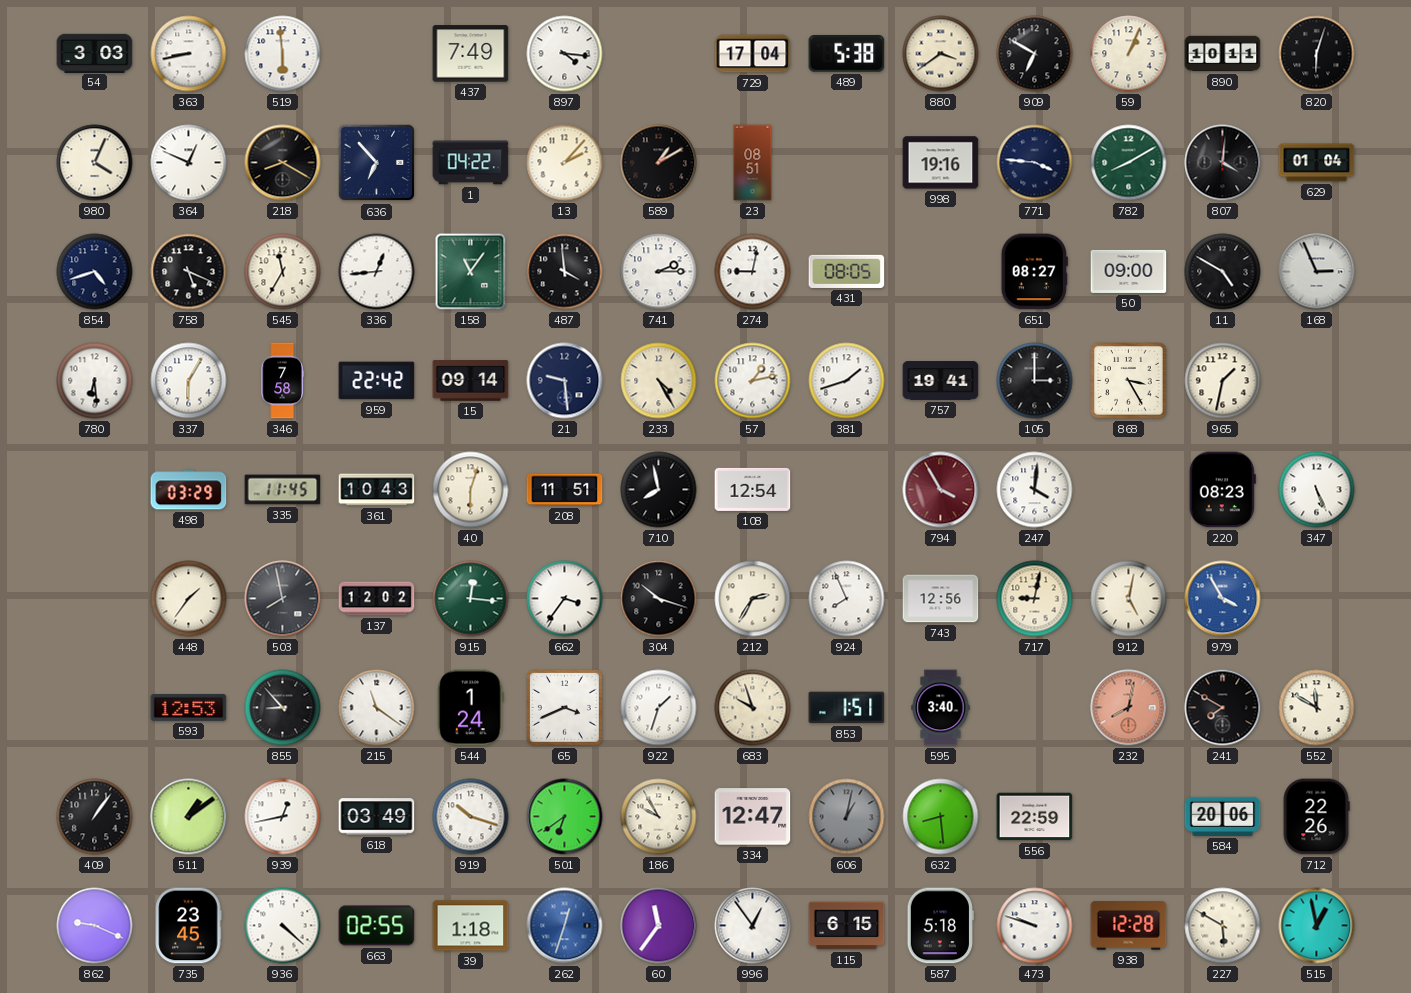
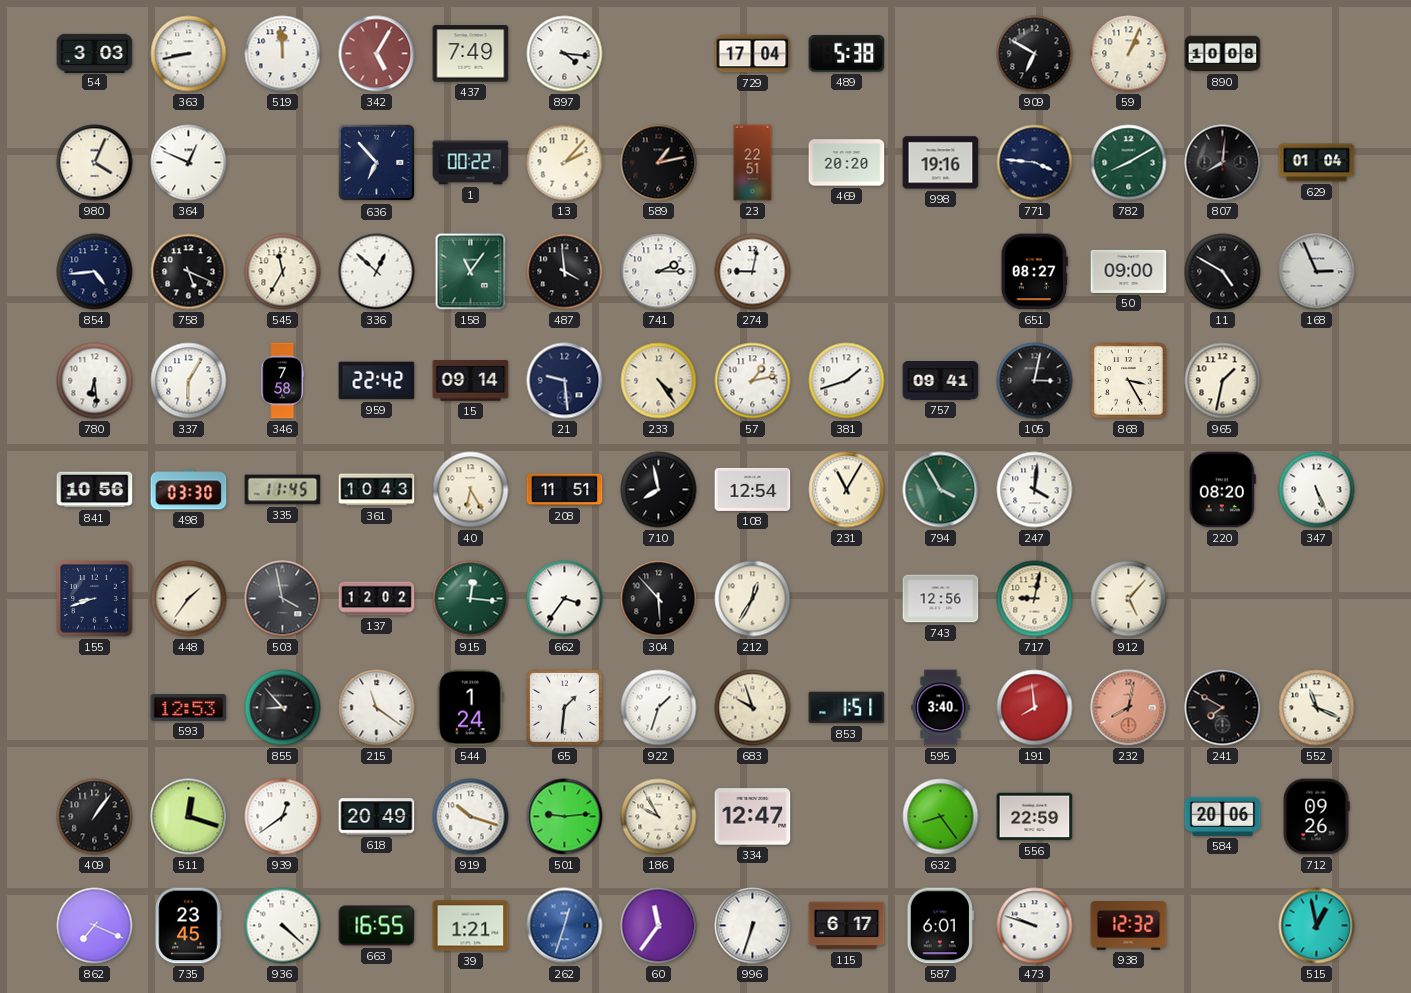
519: 5:59 -> 11:59 (283, 54)
342: none -> 5:05 (377, 54)
880: 3:39 -> none (941, 54)
890: 10:11 -> 10:08 (1223, 54)
820: 6:03 -> none (1317, 54)
218: 8:20 -> none (283, 163)
1: 04:22 -> 00:22 (471, 163)
589: 1:10 -> 1:13 (659, 163)
23: 08:51 -> 22:51 (753, 163)
469: none -> 20:20 (847, 163)
807: 4:01 -> 8:01 (1223, 163)
854: 4:42 -> 4:44 (95, 272)
336: 12:44 -> 12:52 (377, 272)
431: 08:05 -> none (847, 271)
233: 4:25 -> 4:24 (659, 381)
757: 19:41 -> 09:41 (941, 381)
105: 3:00 -> 3:02 (1035, 381)
841: none -> 10:56 (95, 490)
498: 03:29 -> 03:30 (189, 490)
40: 6:03 -> 6:25 (471, 490)
231: none -> 11:05 (847, 490)
794 dial: burgundy -> green (941, 490)
220: 08:23 -> 08:20 (1222, 490)
155: none -> 8:42 (95, 599)
503: 7:58 -> 3:58 (283, 599)
304: 10:18 -> 5:53 (659, 599)
212: 2:35 -> 12:35 (753, 599)
924: 7:56 -> none (847, 599)
912: 5:02 -> 5:07 (1129, 599)
979: 3:55 -> none (1223, 599)
65: 3:41 -> 1:31 (565, 708)
191: none -> 7:59 (1035, 708)
552: 11:50 -> 11:19 (1317, 708)
511: 1:09 -> 12:18 (189, 817)
939: 12:43 -> 12:39 (283, 817)
618: 03:49 -> 20:49 (377, 817)
501: 6:39 -> 9:14 (565, 817)
606: 1:02 -> none (847, 817)
632: 8:29 -> 8:24 (941, 817)
712: 22:26 -> 09:26 (1316, 817)
862: 9:19 -> 7:19 (95, 926)
663: 02:55 -> 16:55 (377, 926)
39: 1:18 -> 1:21 (471, 926)
996: 12:54 -> 6:33 (753, 926)
115: 6:15 -> 6:17 (847, 926)
587: 5:18 -> 6:01 (940, 926)
938: 12:28 -> 12:32 (1129, 926)
227: 5:50 -> none (1223, 926)
